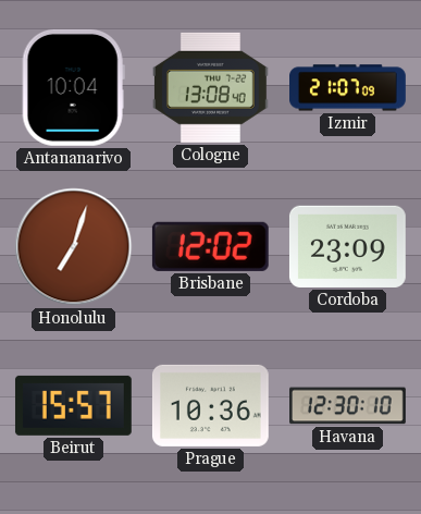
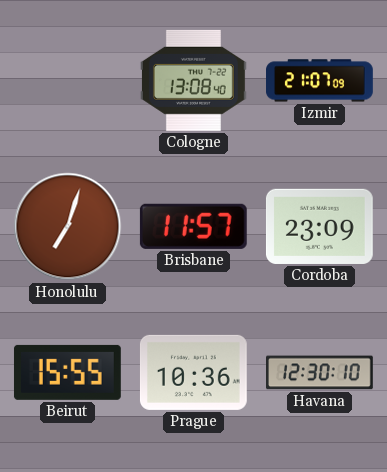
Antananarivo: 10:04 -> none (73, 87)
Brisbane: 12:02 -> 11:57 (193, 226)
Beirut: 15:57 -> 15:55 (67, 372)
